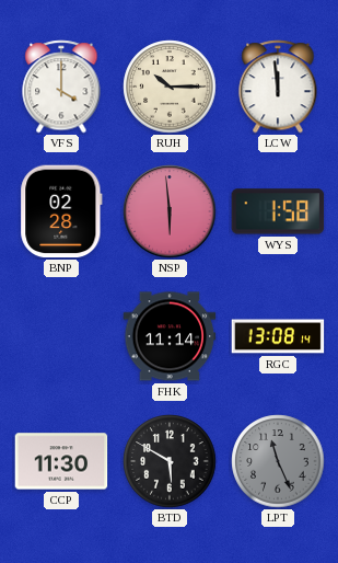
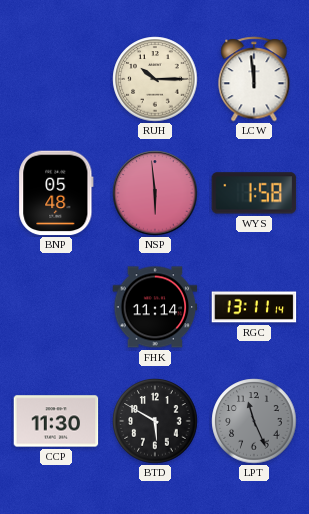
VFS: 4:00 -> none (61, 87)
BNP: 02:28 -> 05:48 (56, 193)
RGC: 13:08 -> 13:11 (254, 307)
